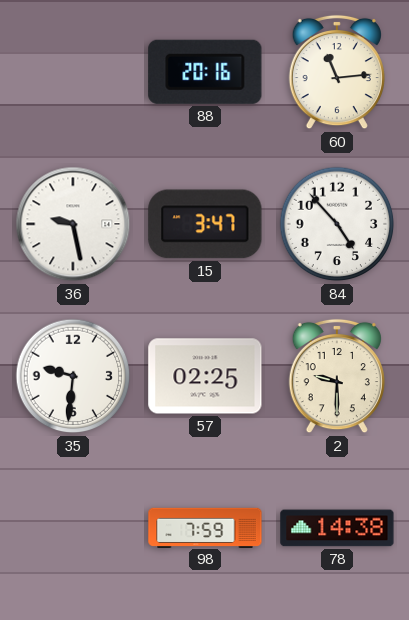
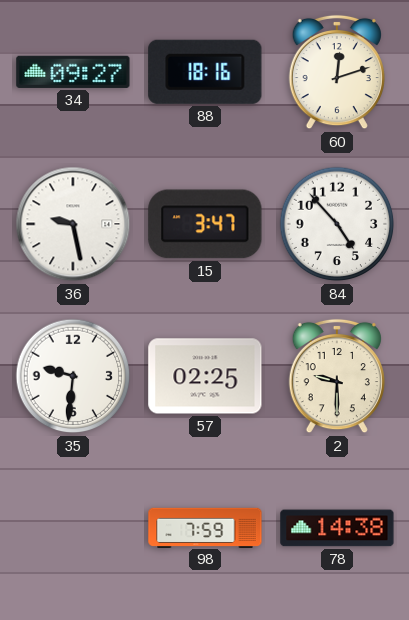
34: none -> 09:27 (73, 72)
88: 20:16 -> 18:16 (205, 72)
60: 11:14 -> 12:12 (337, 72)
